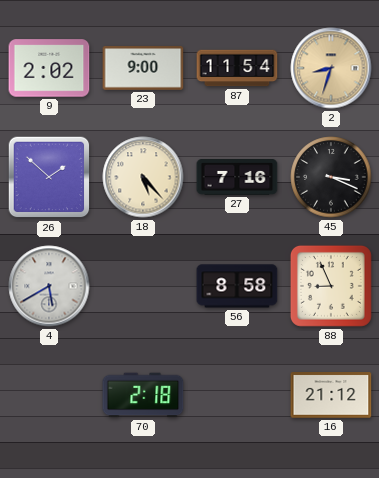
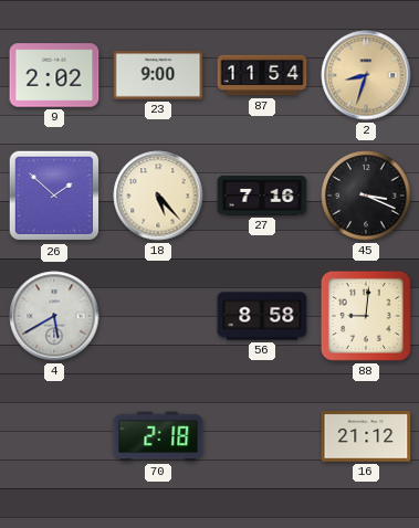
88: 8:56 -> 9:01 (366, 316)
